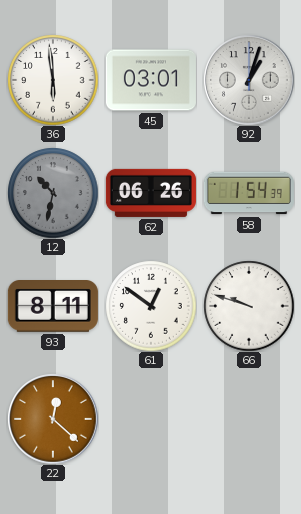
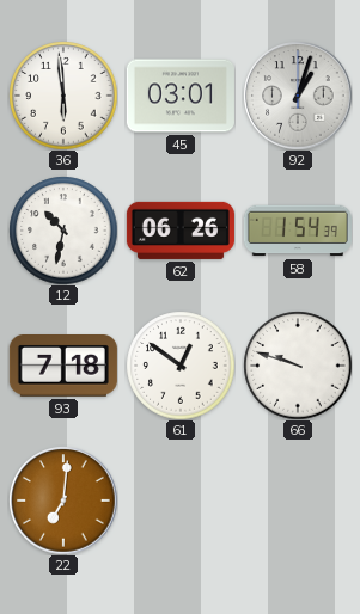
12 dial: grey -> white (63, 231)
93: 8:11 -> 7:18 (63, 367)
22: 12:22 -> 7:01 (63, 501)
